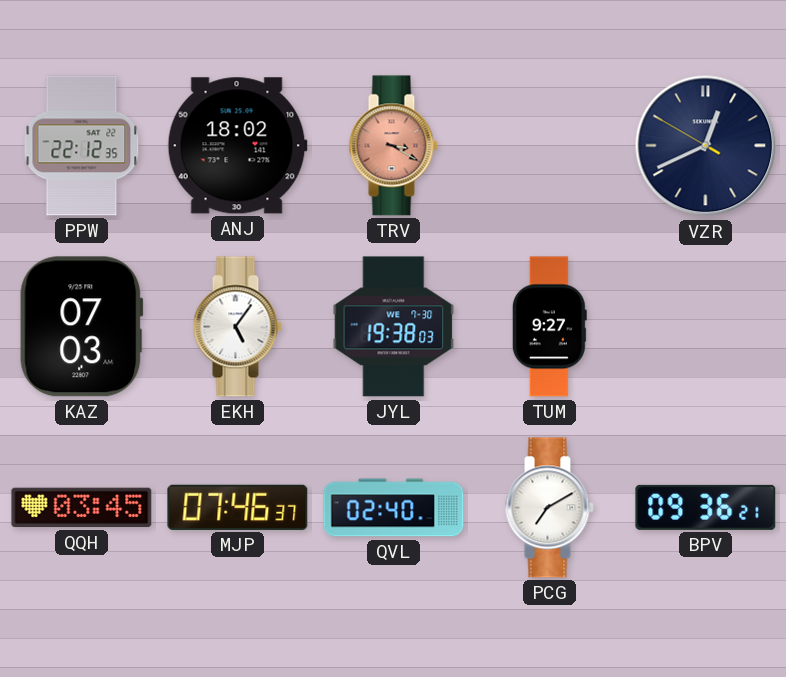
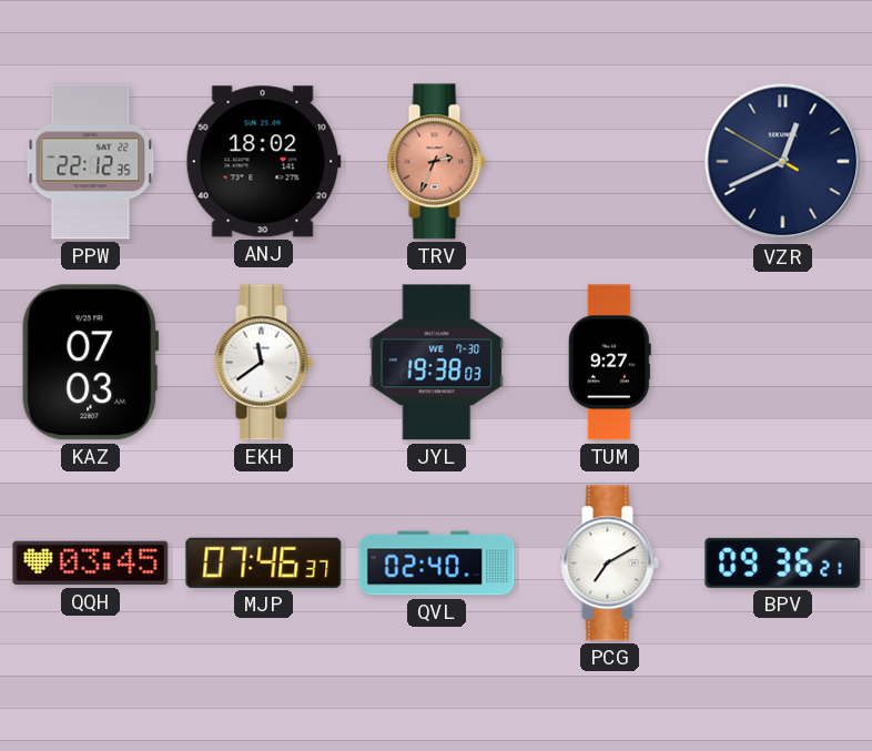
TRV: 3:20 -> 2:34 (436, 162)
EKH: 5:06 -> 11:39 (263, 363)
